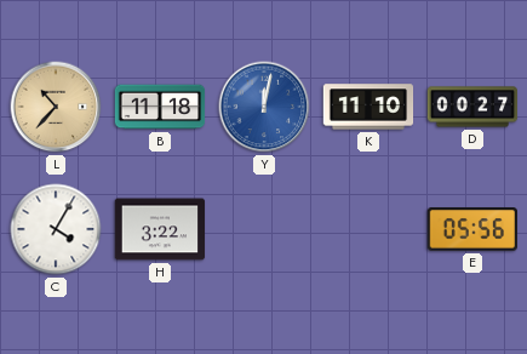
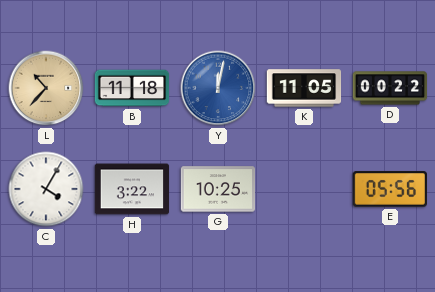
K: 11:10 -> 11:05 (304, 88)
D: 00:27 -> 00:22 (390, 88)
G: none -> 10:25 (218, 189)
